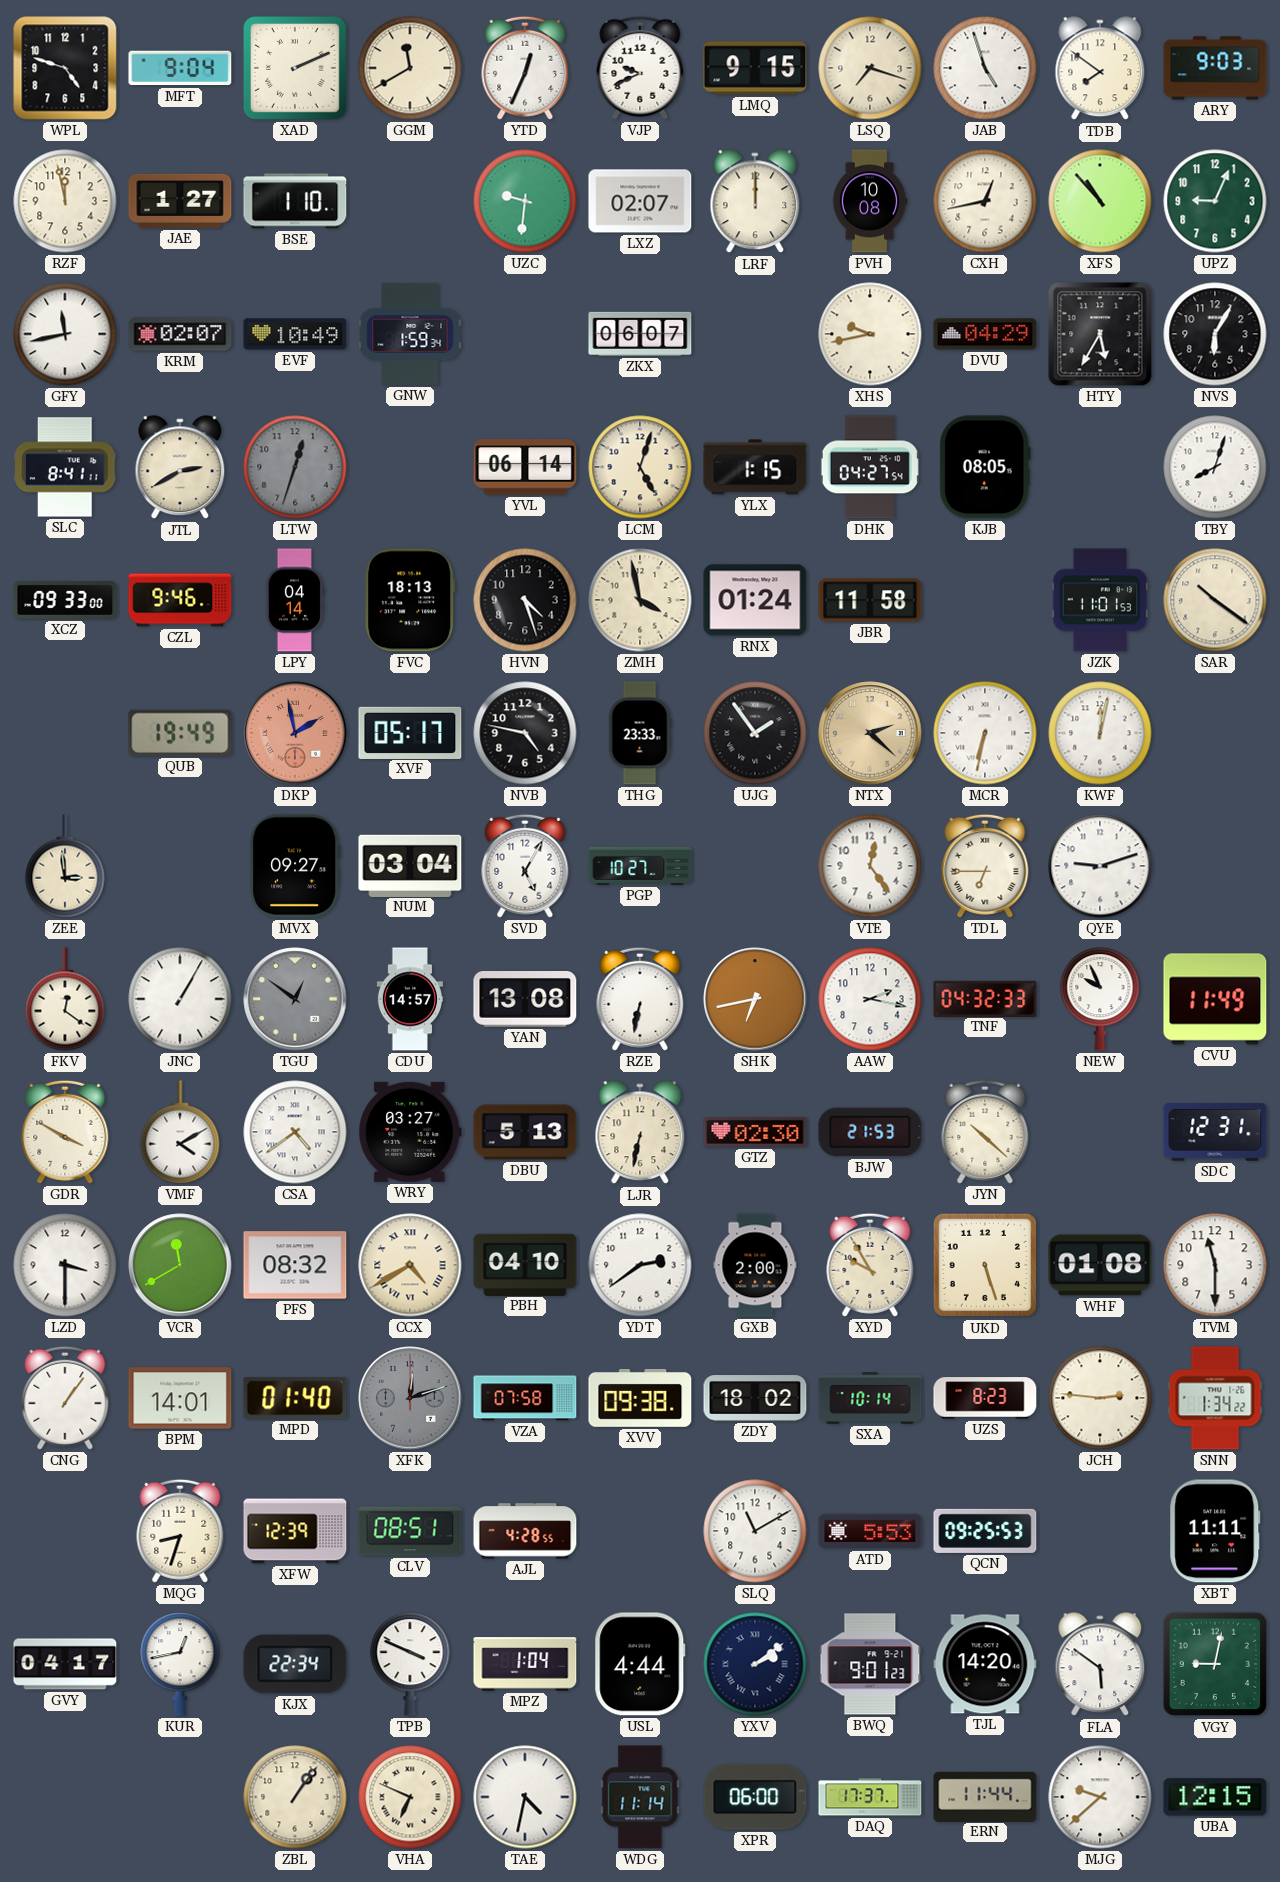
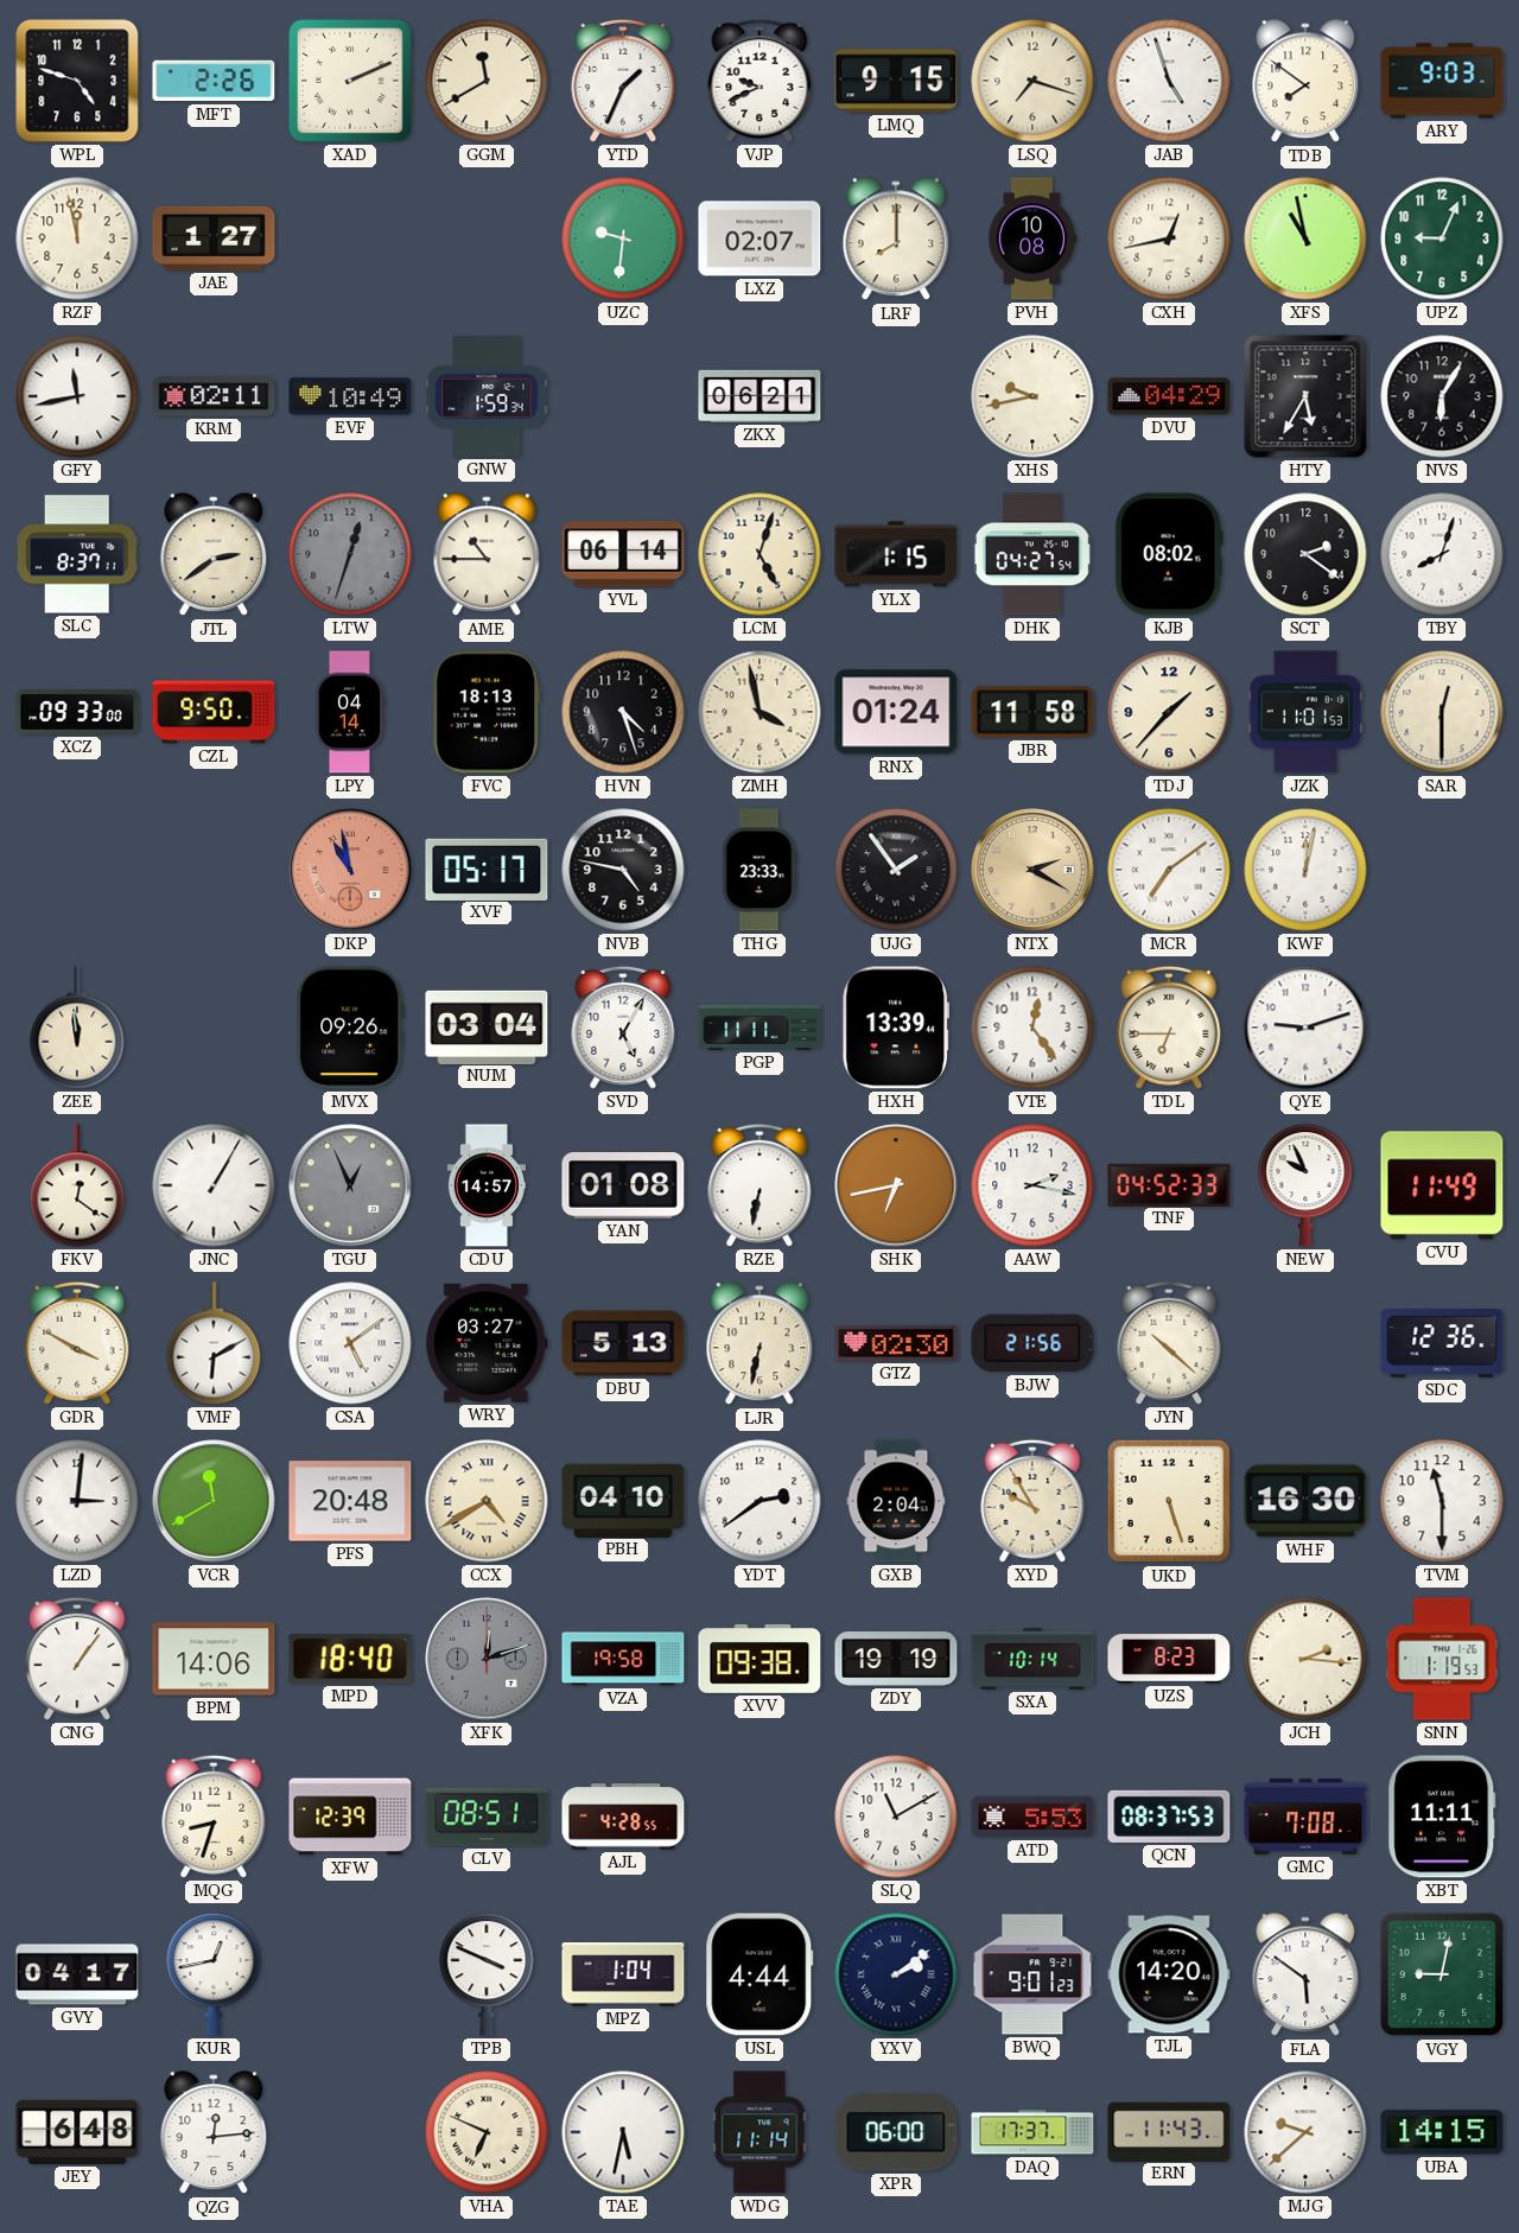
MFT: 9:04 -> 2:26 (214, 81)
YTD: 12:34 -> 1:34 (623, 81)
BSE: 1:10 -> none (295, 201)
LRF: 12:00 -> 8:00 (896, 240)
XFS: 10:53 -> 10:58 (1305, 238)
KRM: 02:07 -> 02:11 (214, 396)
ZKX: 06:07 -> 06:21 (759, 396)
SLC: 8:41 -> 8:37 (78, 554)
JTL: 2:40 -> 2:39 (214, 555)
AME: none -> 10:45 (487, 555)
KJB: 08:05 -> 08:02 (1169, 554)
SCT: none -> 2:21 (1305, 554)
CZL: 9:46 -> 9:50 (214, 712)
TDJ: none -> 1:37 (1169, 712)
SAR: 10:21 -> 12:30 (1442, 712)
QUB: 19:49 -> none (180, 733)
DKP: 1:58 -> 10:58 (350, 870)
NTX: 2:22 -> 2:20 (1032, 870)
MCR: 6:32 -> 7:09 (1169, 870)
ZEE: 2:59 -> 11:59 (77, 1028)
MVX: 09:27 -> 09:26 (350, 1028)
PGP: 10:27 -> 11:11 (759, 1028)
HXH: none -> 13:39 (896, 1028)
TGU: 12:51 -> 12:56 (350, 1185)
YAN: 13:08 -> 01:08 (623, 1187)
TNF: 04:32 -> 04:52 (1169, 1184)
VMF: 4:10 -> 6:10 (214, 1343)
CSA: 4:39 -> 5:09 (350, 1343)
BJW: 21:53 -> 21:56 (1032, 1343)
SDC: 12:31 -> 12:36 (1442, 1343)
LZD: 3:30 -> 3:01 (77, 1501)
PFS: 08:32 -> 20:48 (350, 1501)
GXB: 2:00 -> 2:04 (896, 1501)
WHF: 01:08 -> 16:30 (1305, 1501)
BPM: 14:01 -> 14:06 (214, 1659)
MPD: 01:40 -> 18:40 (350, 1659)
VZA: 07:58 -> 19:58 (623, 1659)
ZDY: 18:02 -> 19:19 (896, 1659)
JCH: 2:46 -> 2:16 (1305, 1659)
SNN: 1:34 -> 1:19 (1442, 1659)
QCN: 09:25 -> 08:37 (1169, 1817)
GMC: none -> 7:08 (1305, 1817)
KJX: 22:34 -> none (295, 1664)
JEY: none -> 6:48 (77, 2132)
QZG: none -> 12:14 (214, 2133)
ZBL: 1:06 -> none (295, 1797)
TAE: 4:32 -> 5:32 (623, 2132)
ERN: 11:44 -> 11:43 (1169, 2131)
UBA: 12:15 -> 14:15 (1442, 2132)
